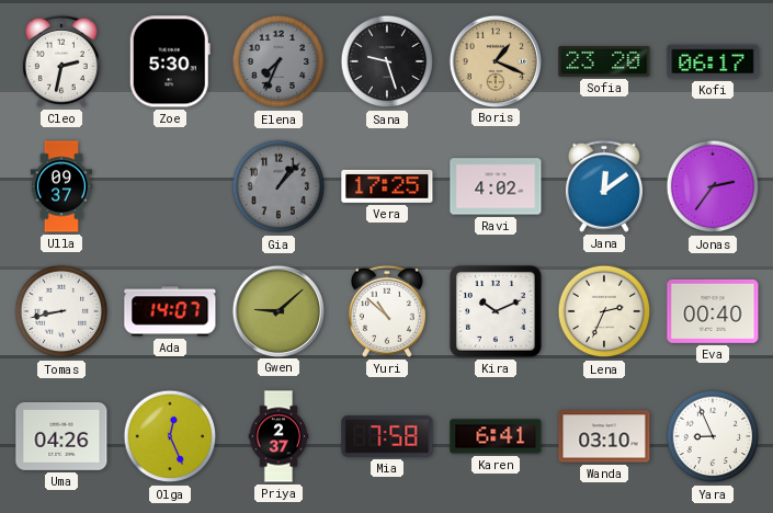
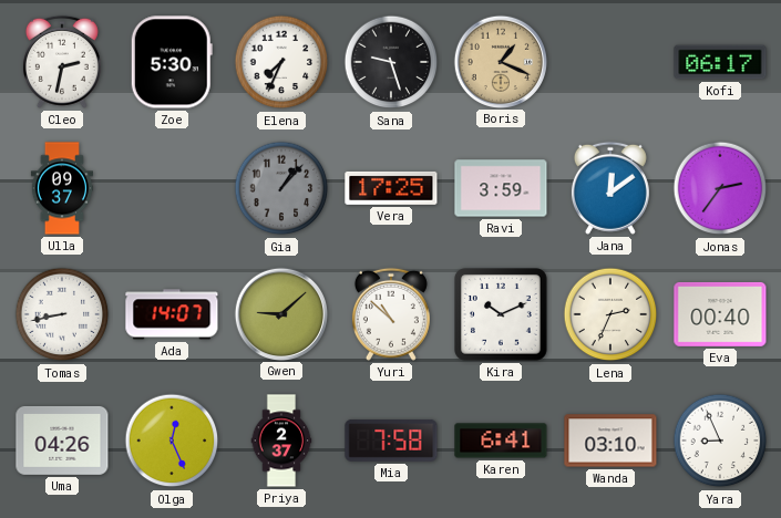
Elena dial: grey -> white (281, 62)
Sofia: 23:20 -> none (604, 61)
Ravi: 4:02 -> 3:59 (501, 188)
